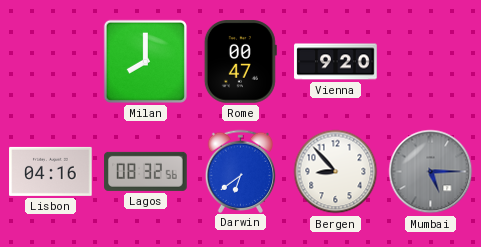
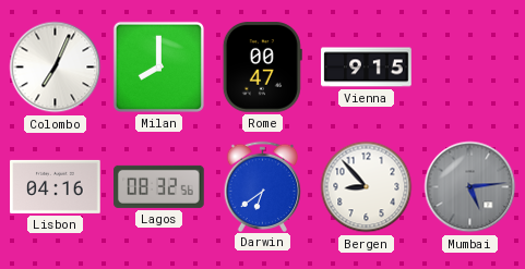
Colombo: none -> 7:04 (56, 68)
Vienna: 9:20 -> 9:15 (367, 68)
Mumbai: 5:15 -> 5:14 (470, 187)
